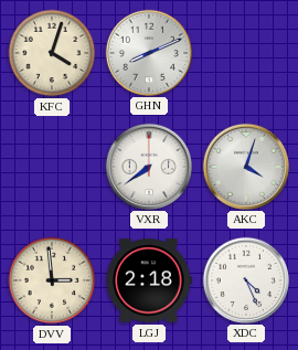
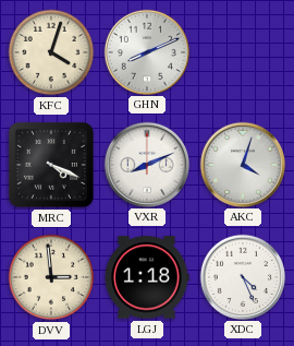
MRC: none -> 4:19 (51, 165)
VXR: 7:39 -> 8:11 (146, 164)
LGJ: 2:18 -> 1:18 (147, 277)
